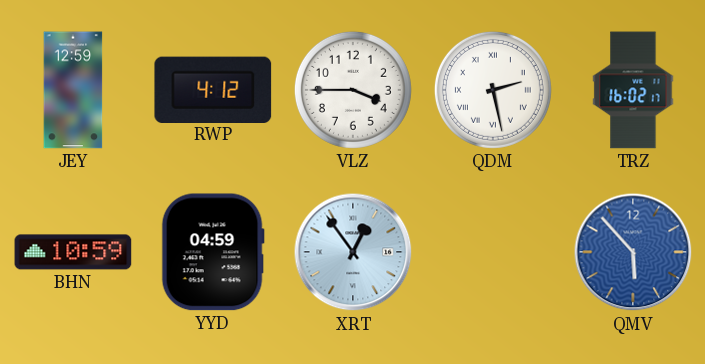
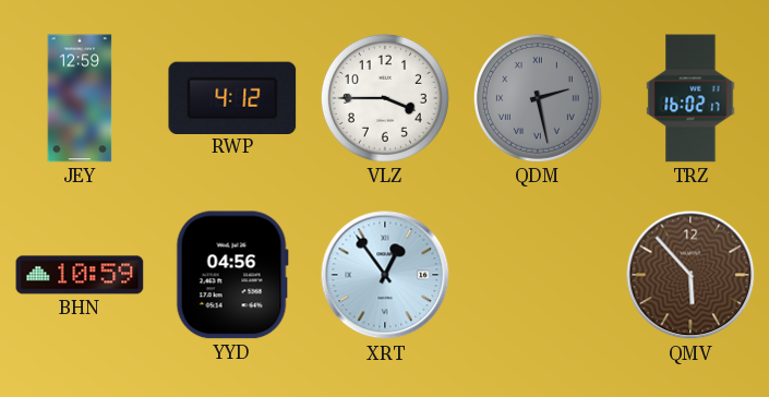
QDM dial: white -> grey (538, 98)
YYD: 04:59 -> 04:56 (232, 275)
QMV dial: blue -> brown (690, 275)
